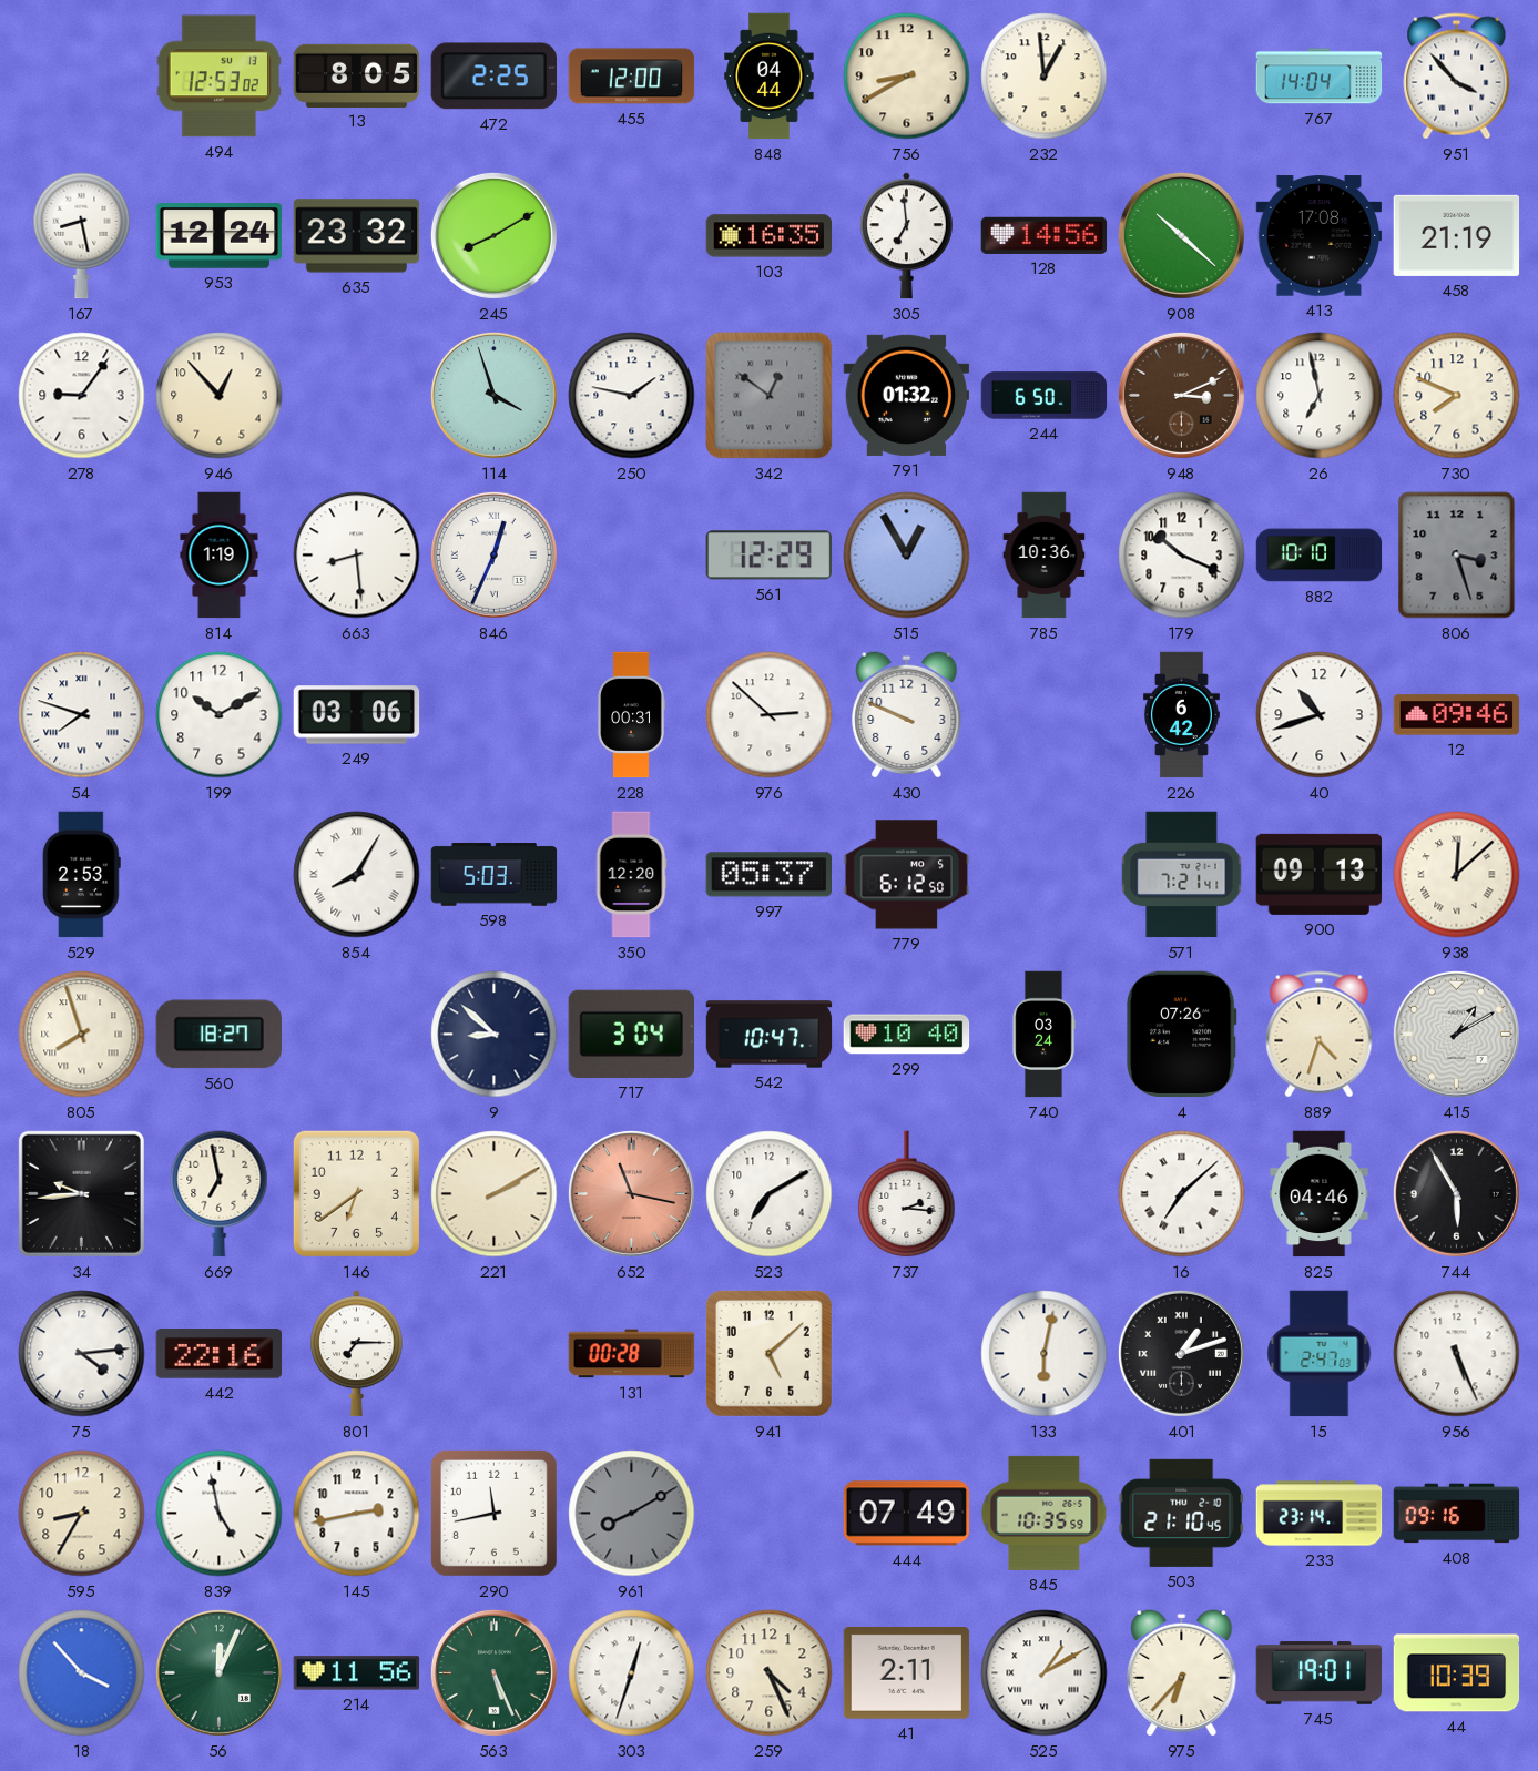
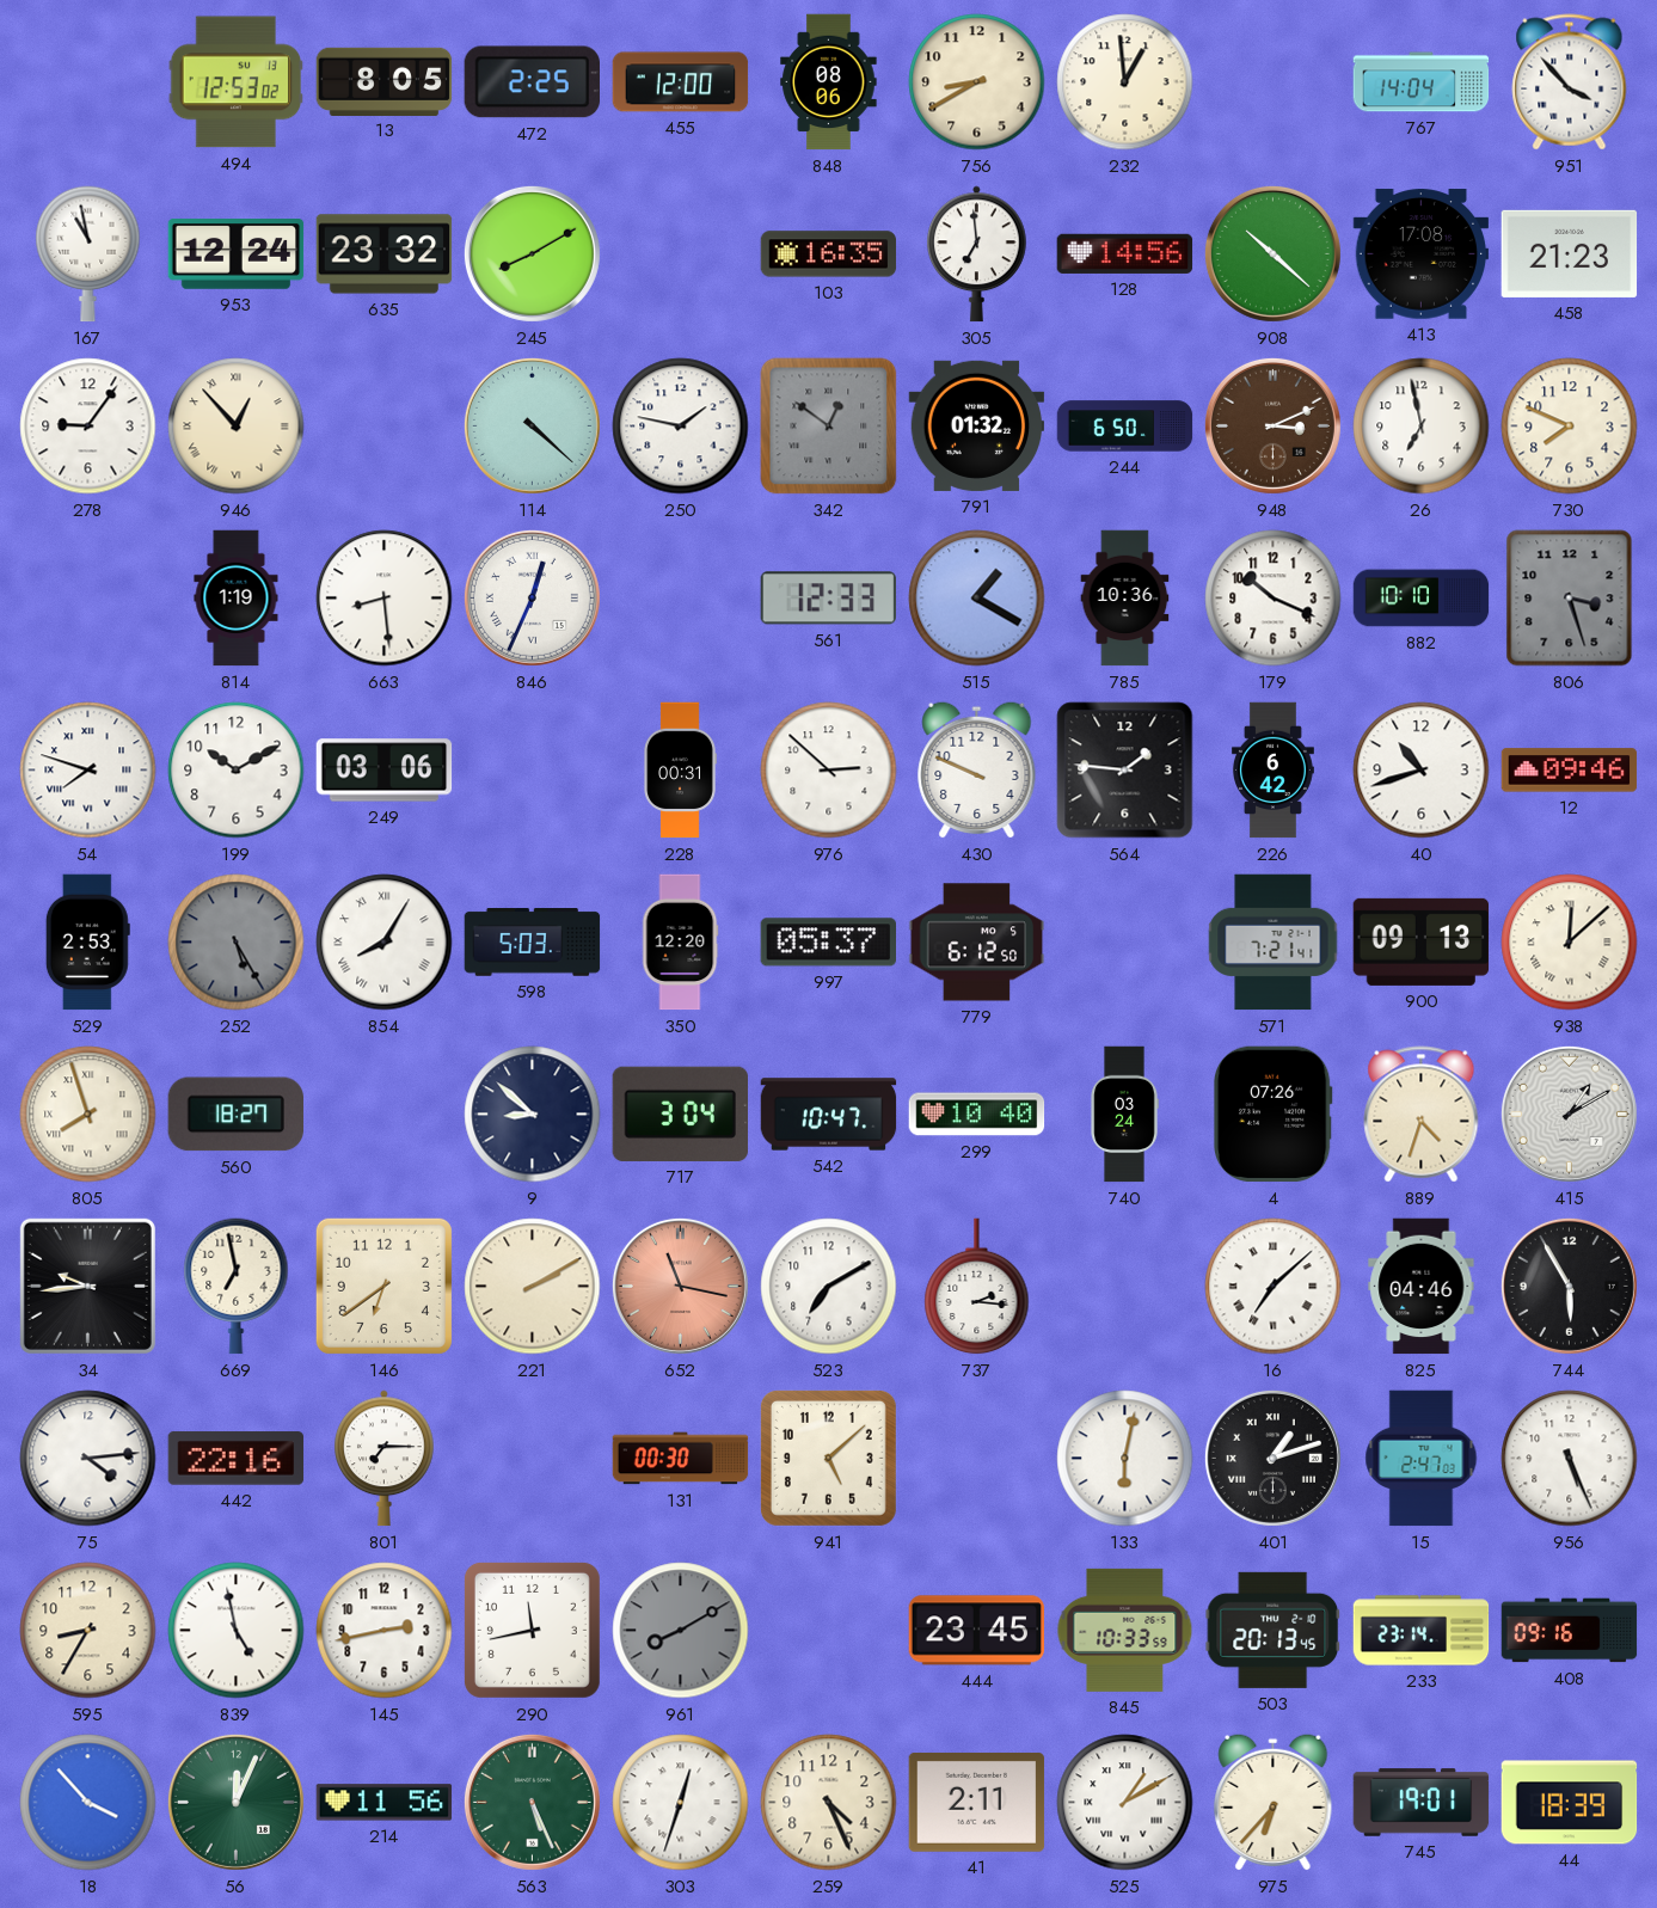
848: 04:44 -> 08:06 (829, 82)
167: 8:28 -> 10:58 (88, 254)
458: 21:19 -> 21:23 (1570, 253)
946 numerals: Arabic -> Roman (237, 427)
114: 3:57 -> 4:22 (532, 425)
561: 12:29 -> 12:33 (828, 599)
515: 12:55 -> 1:20 (977, 599)
564: none -> 1:46 (1125, 771)
252: none -> 5:25 (237, 943)
131: 00:28 -> 00:30 (681, 1459)
444: 07:49 -> 23:45 (976, 1631)
845: 10:35 -> 10:33 (1125, 1630)
503: 21:10 -> 20:13 (1272, 1630)
44: 10:39 -> 18:39 (1570, 1803)
